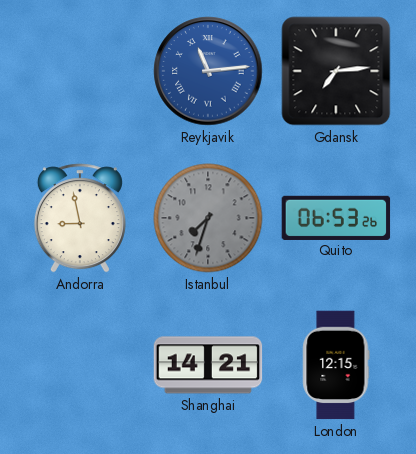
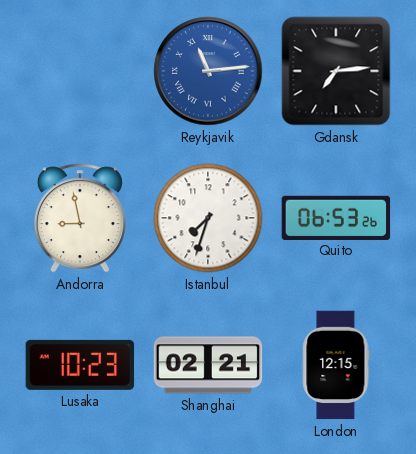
Istanbul dial: grey -> white (208, 218)
Lusaka: none -> 10:23 (80, 365)
Shanghai: 14:21 -> 02:21 (208, 365)
